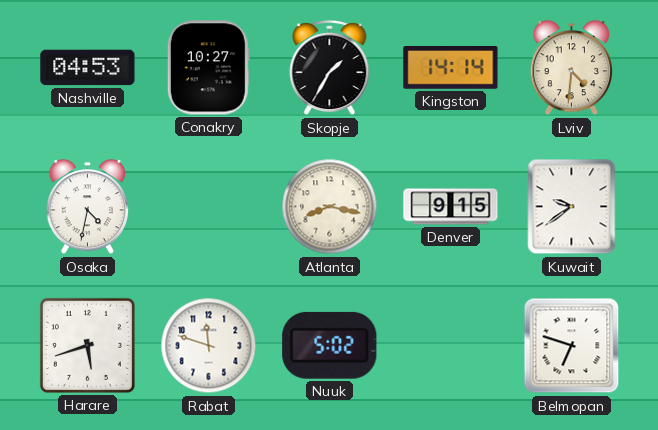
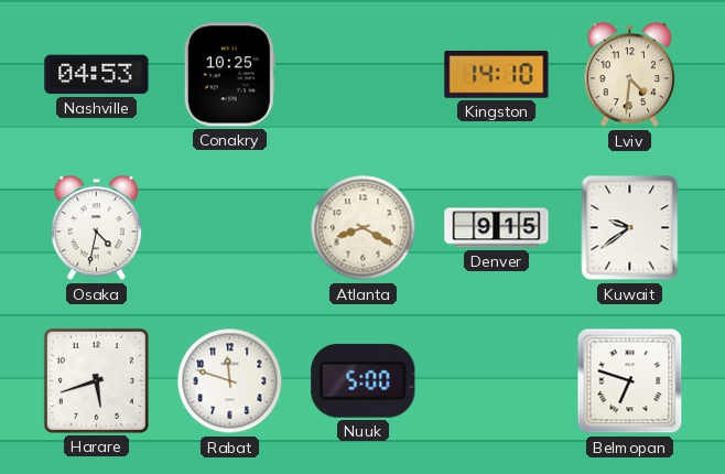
Conakry: 10:27 -> 10:25 (229, 75)
Skopje: 1:35 -> none (330, 68)
Kingston: 14:14 -> 14:10 (497, 75)
Atlanta: 8:17 -> 8:20 (364, 228)
Nuuk: 5:02 -> 5:00 (364, 380)
